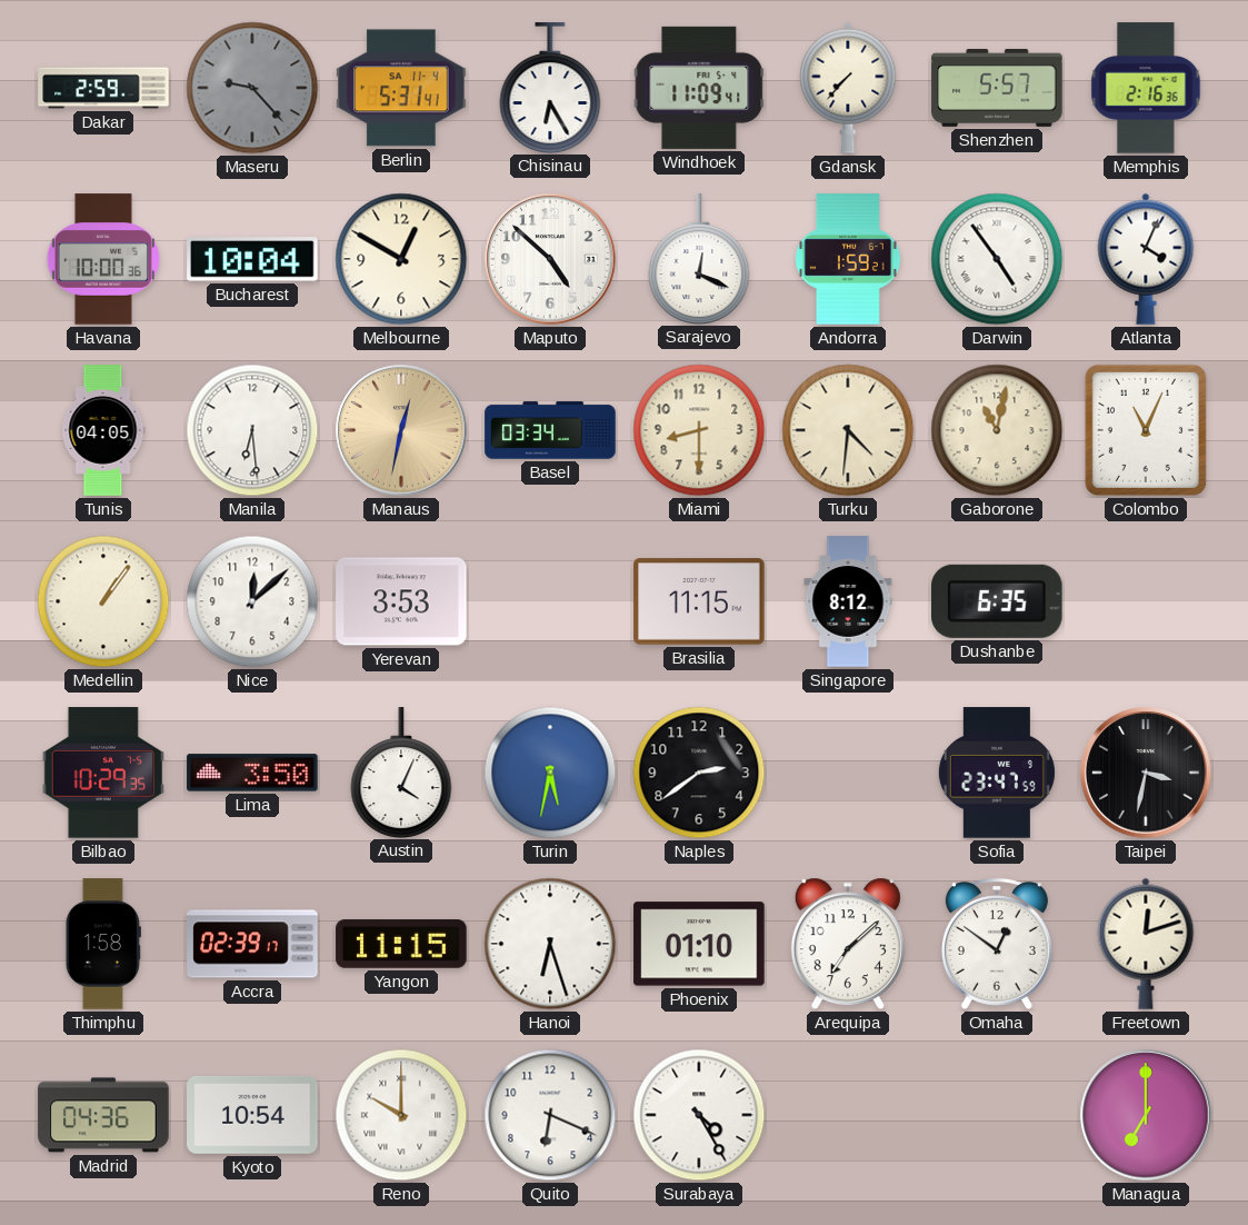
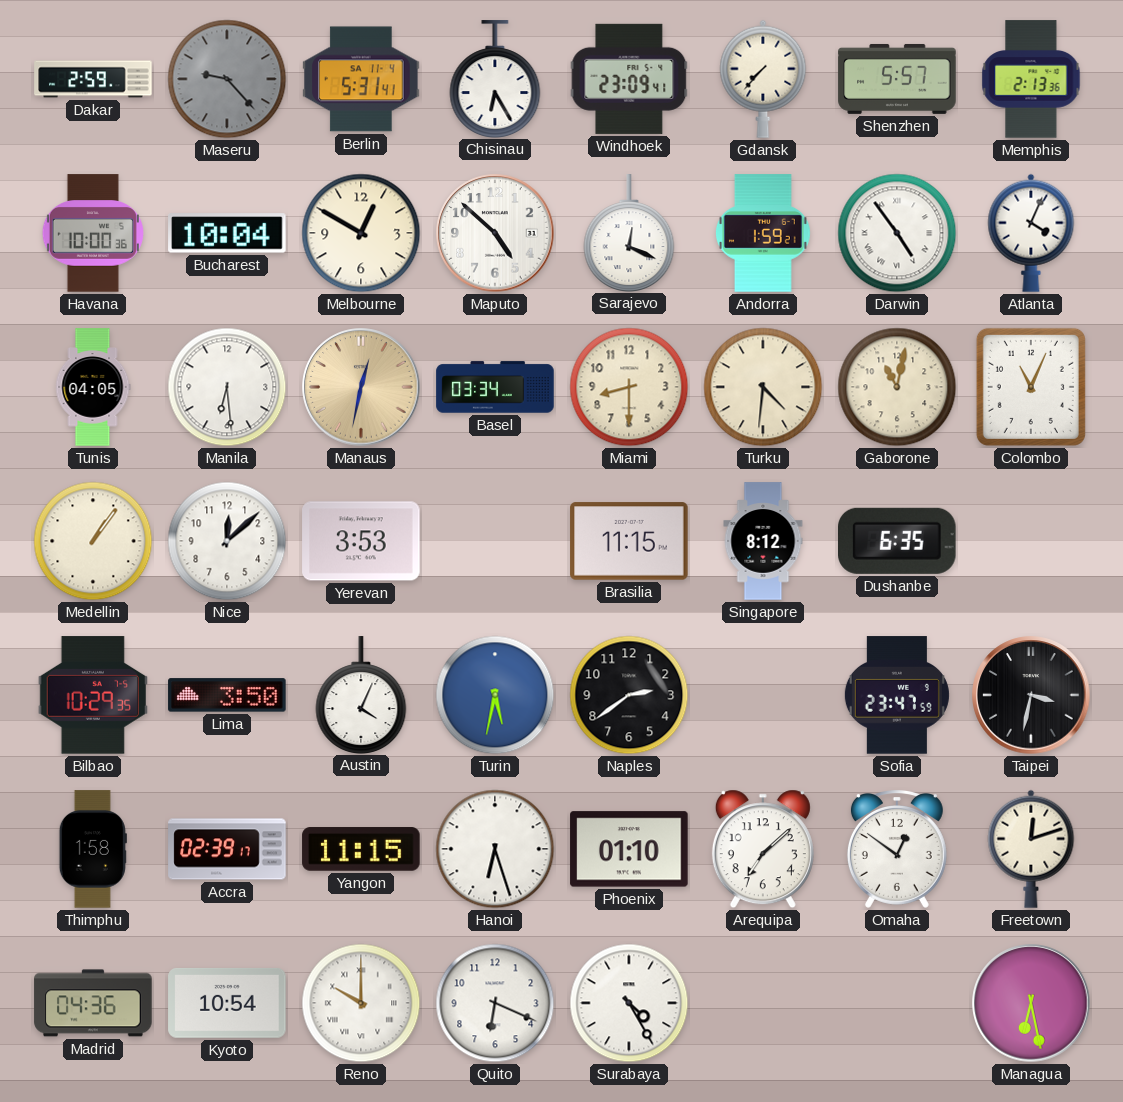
Windhoek: 11:09 -> 23:09 (629, 79)
Memphis: 2:16 -> 2:13 (1031, 79)
Managua: 7:00 -> 6:28 (1031, 1003)
